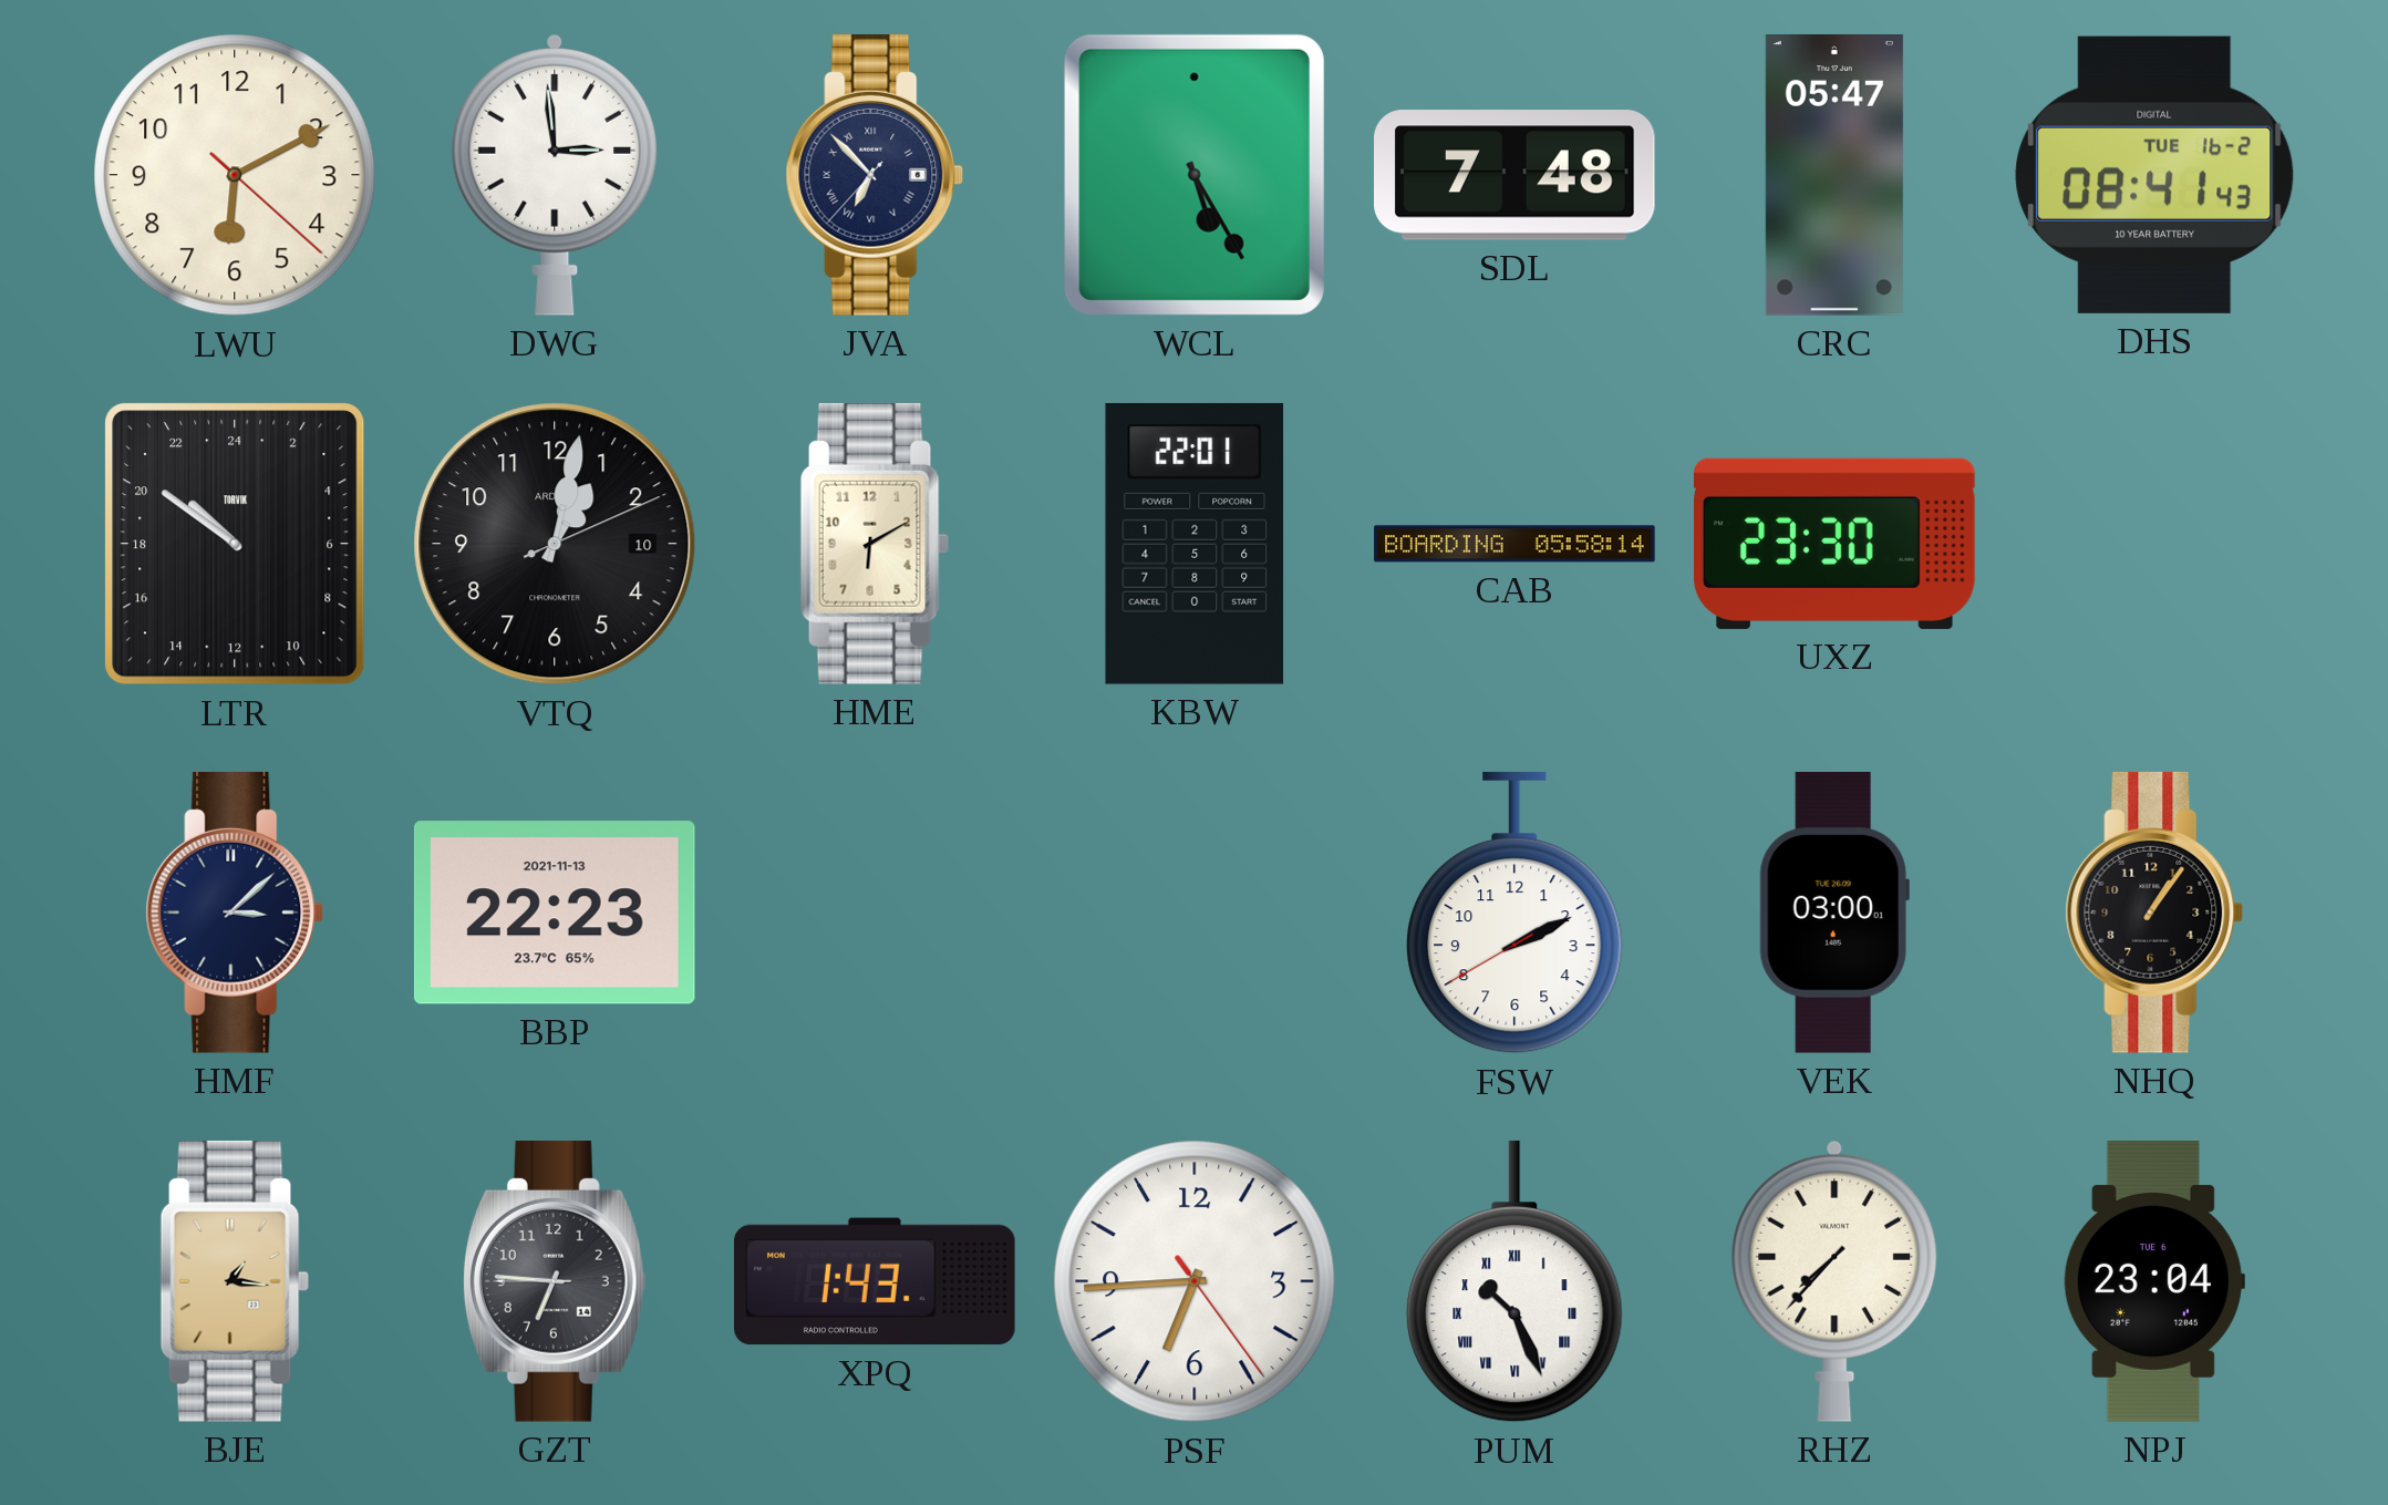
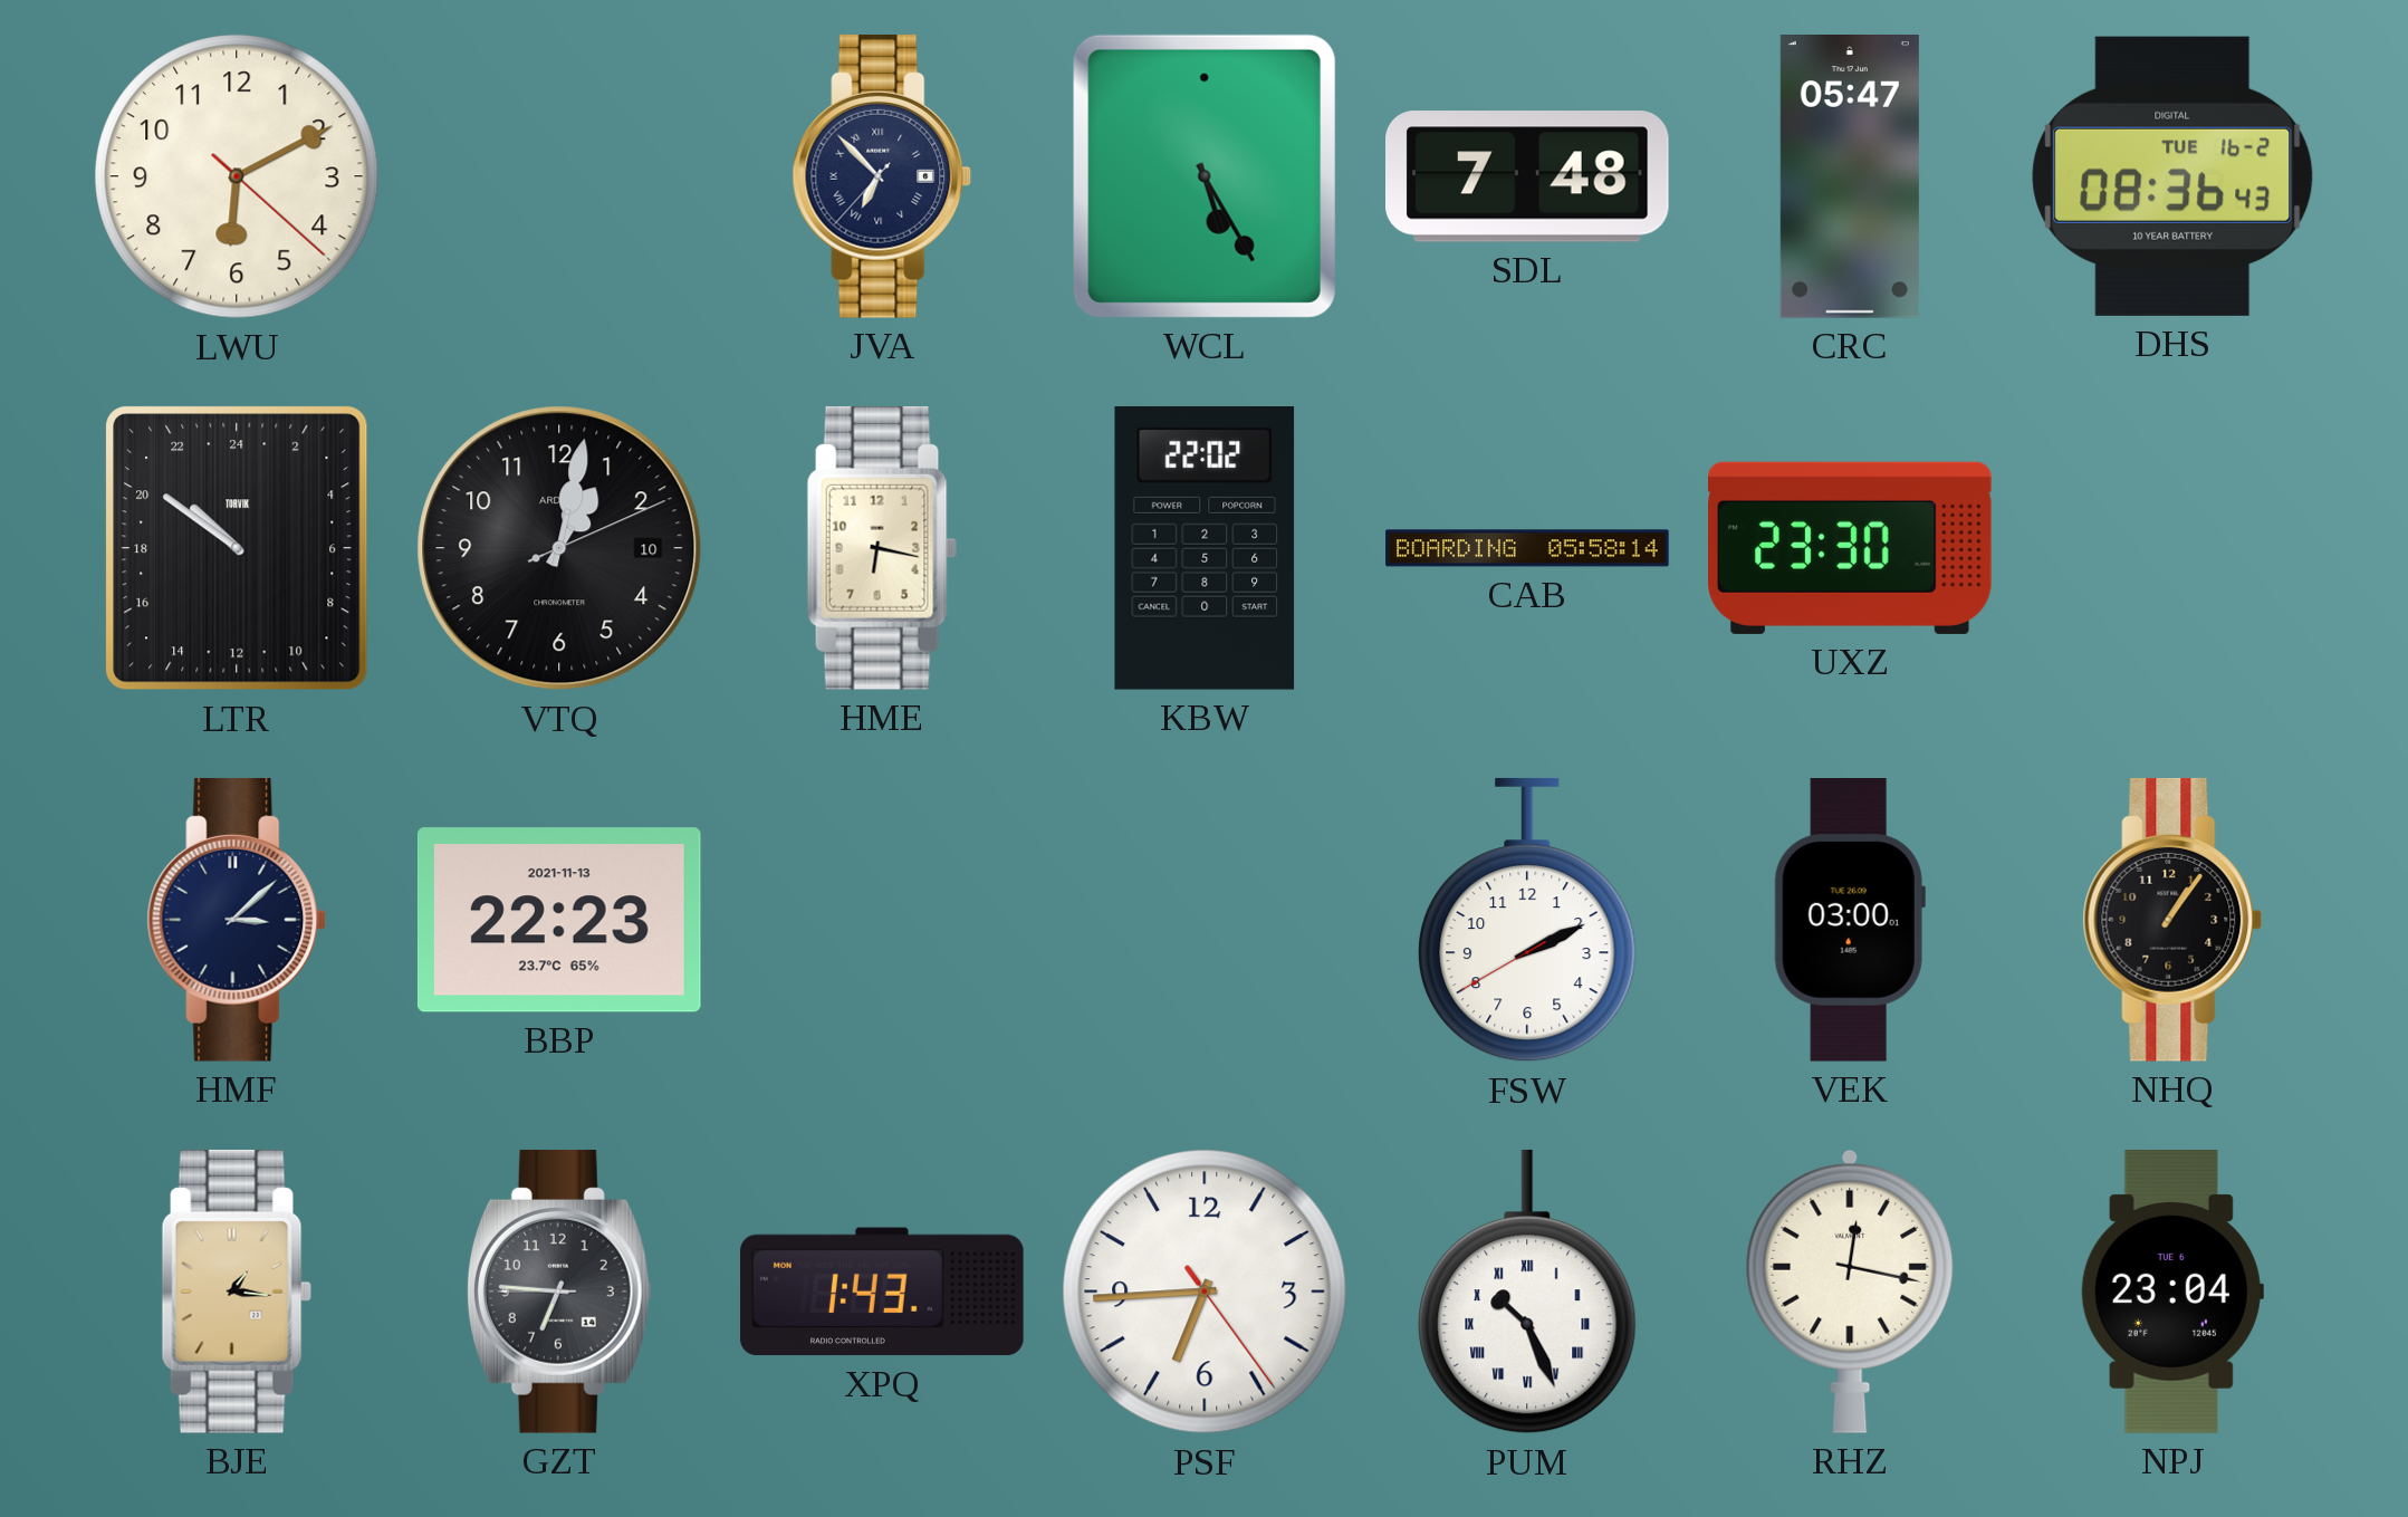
DWG: 2:59 -> none (555, 175)
DHS: 08:41 -> 08:36 (2172, 176)
HME: 6:10 -> 6:17 (882, 548)
KBW: 22:01 -> 22:02 (1205, 548)
RHZ: 7:37 -> 12:17 (1850, 1292)
